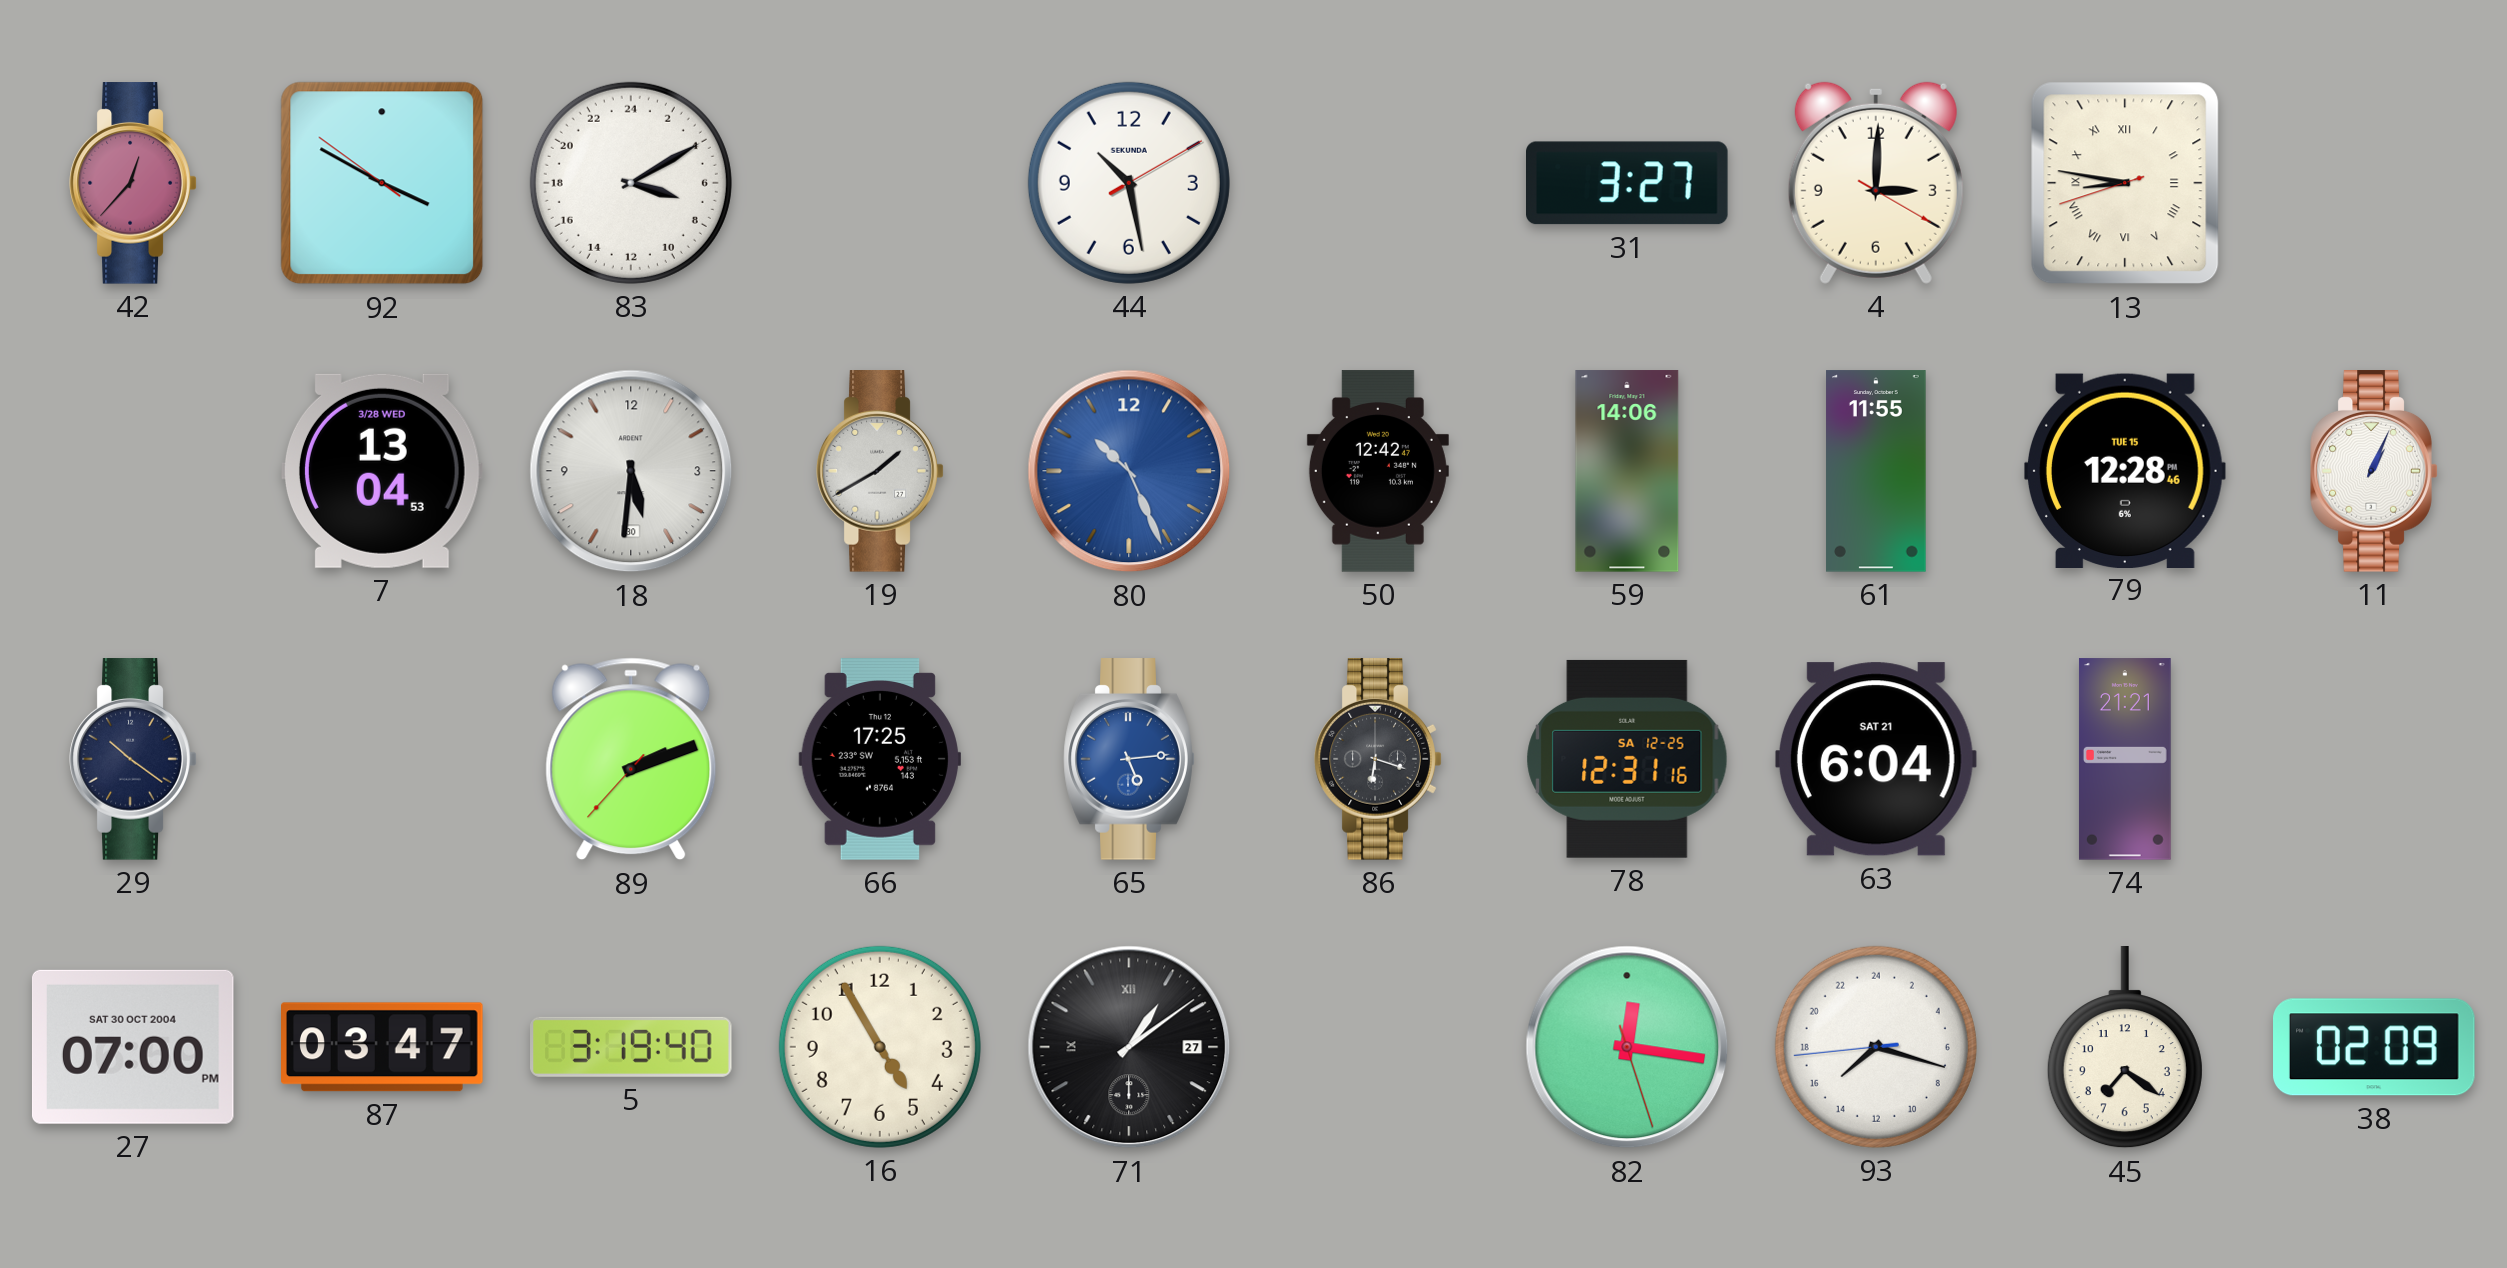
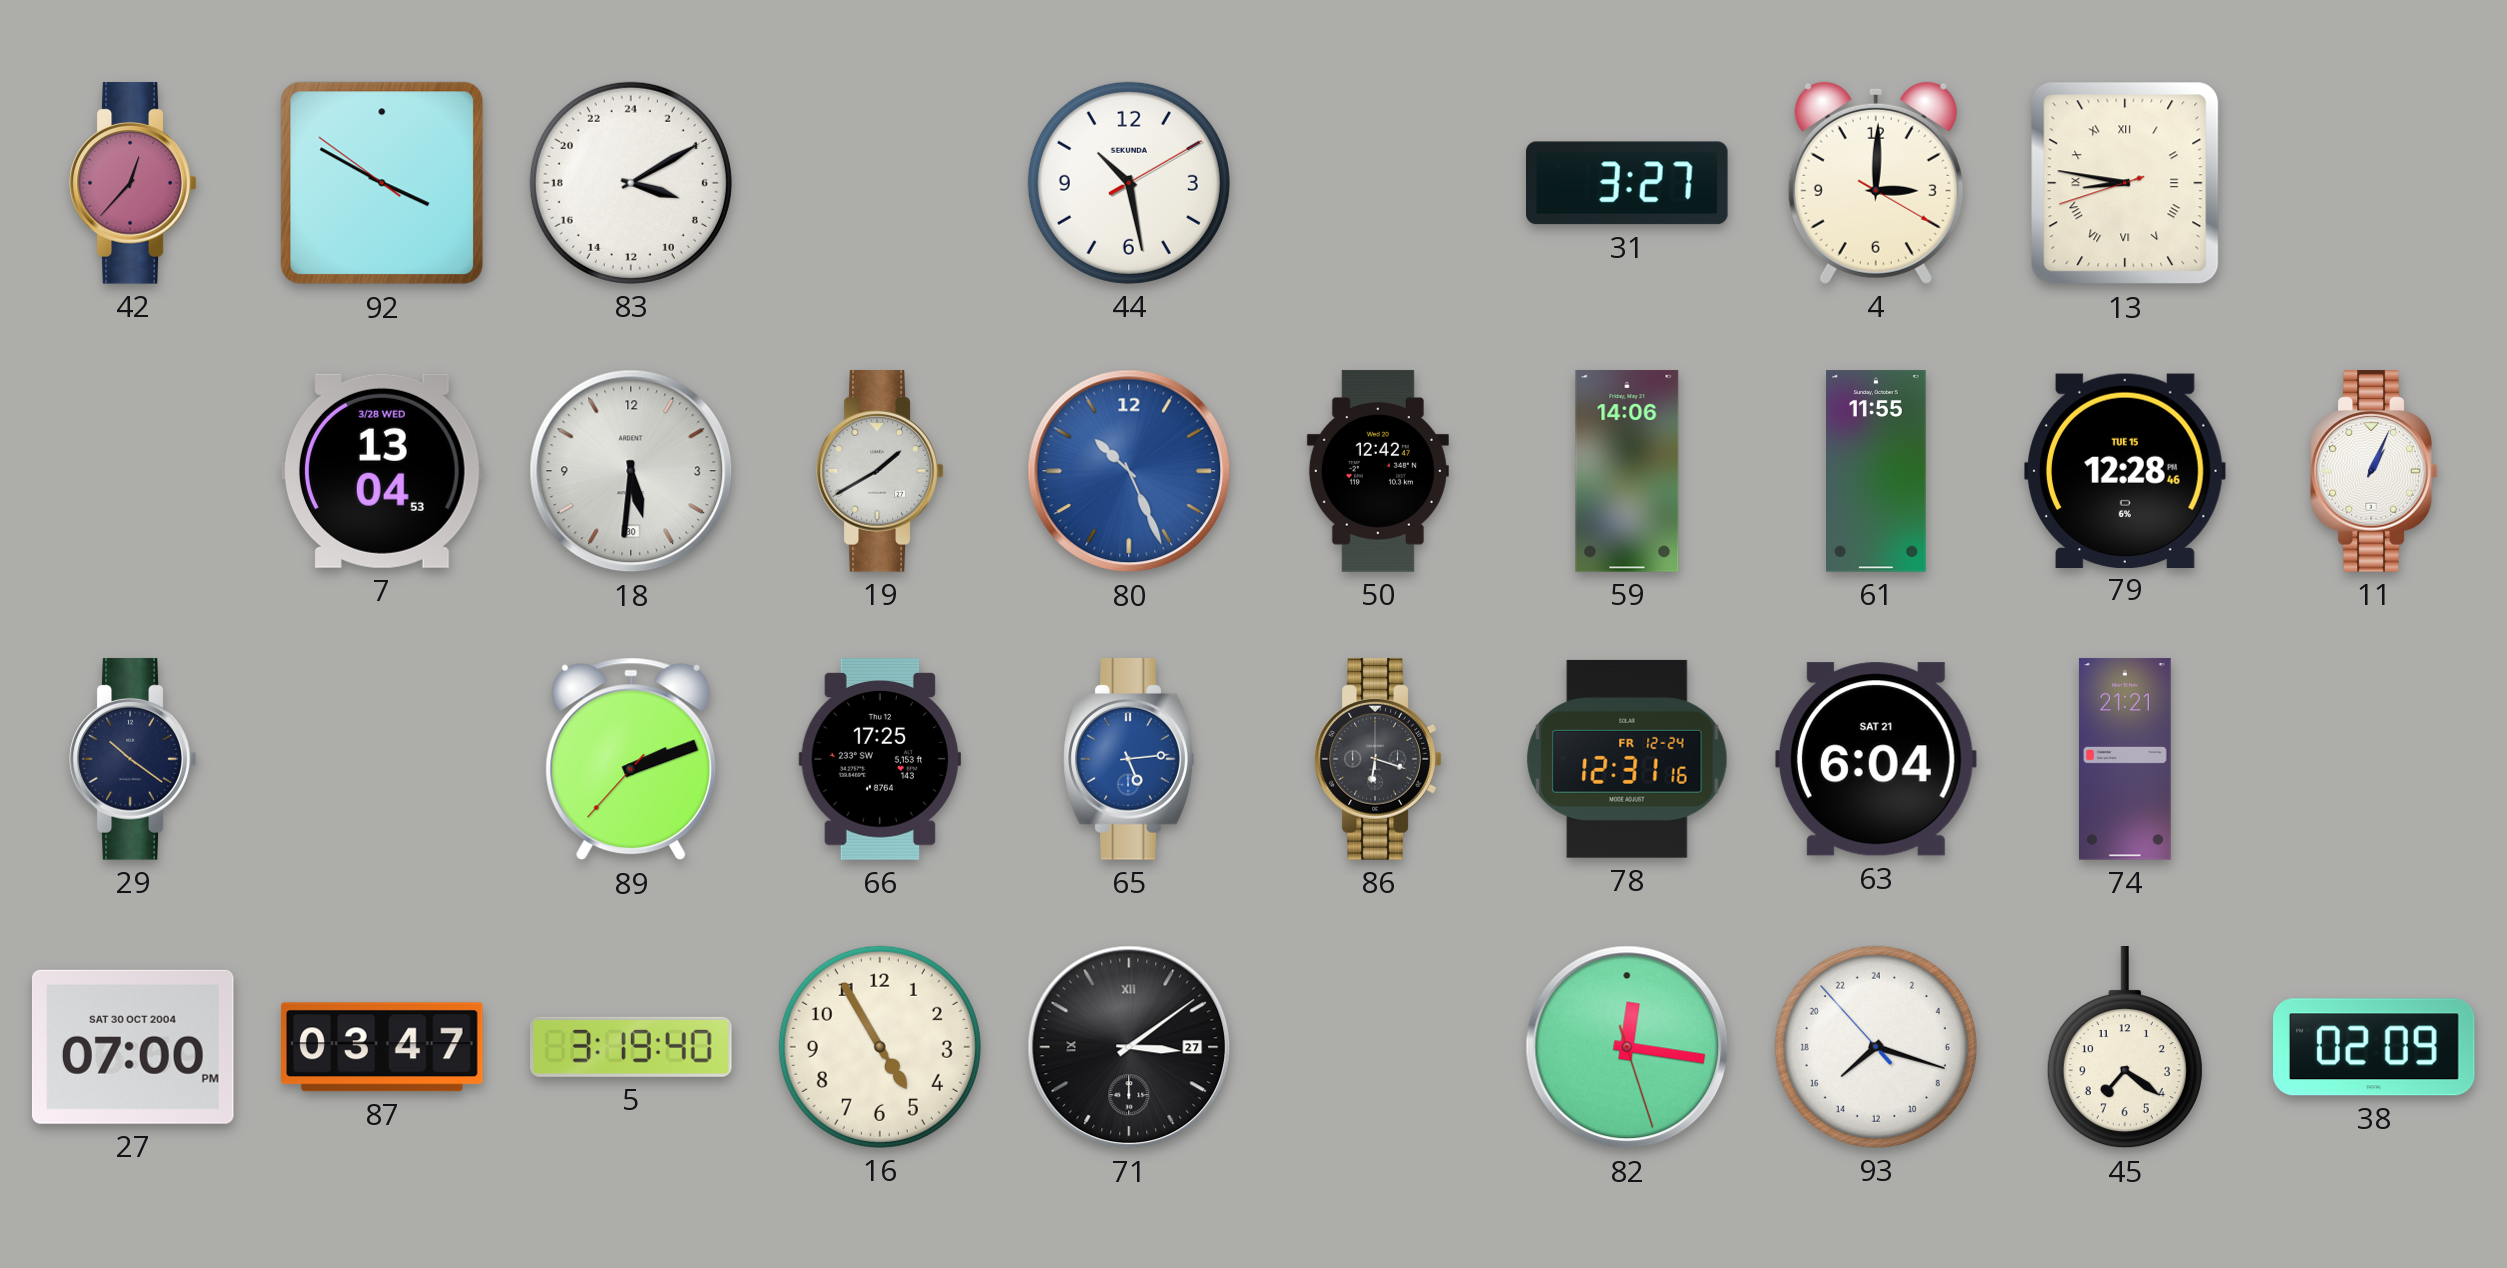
78 date: SA 12-25 -> FR 12-24 (1627, 759)
71: 1:09 -> 3:09 (1129, 1047)
93: 15:17:44 -> 15:17:53 (1876, 1047)
